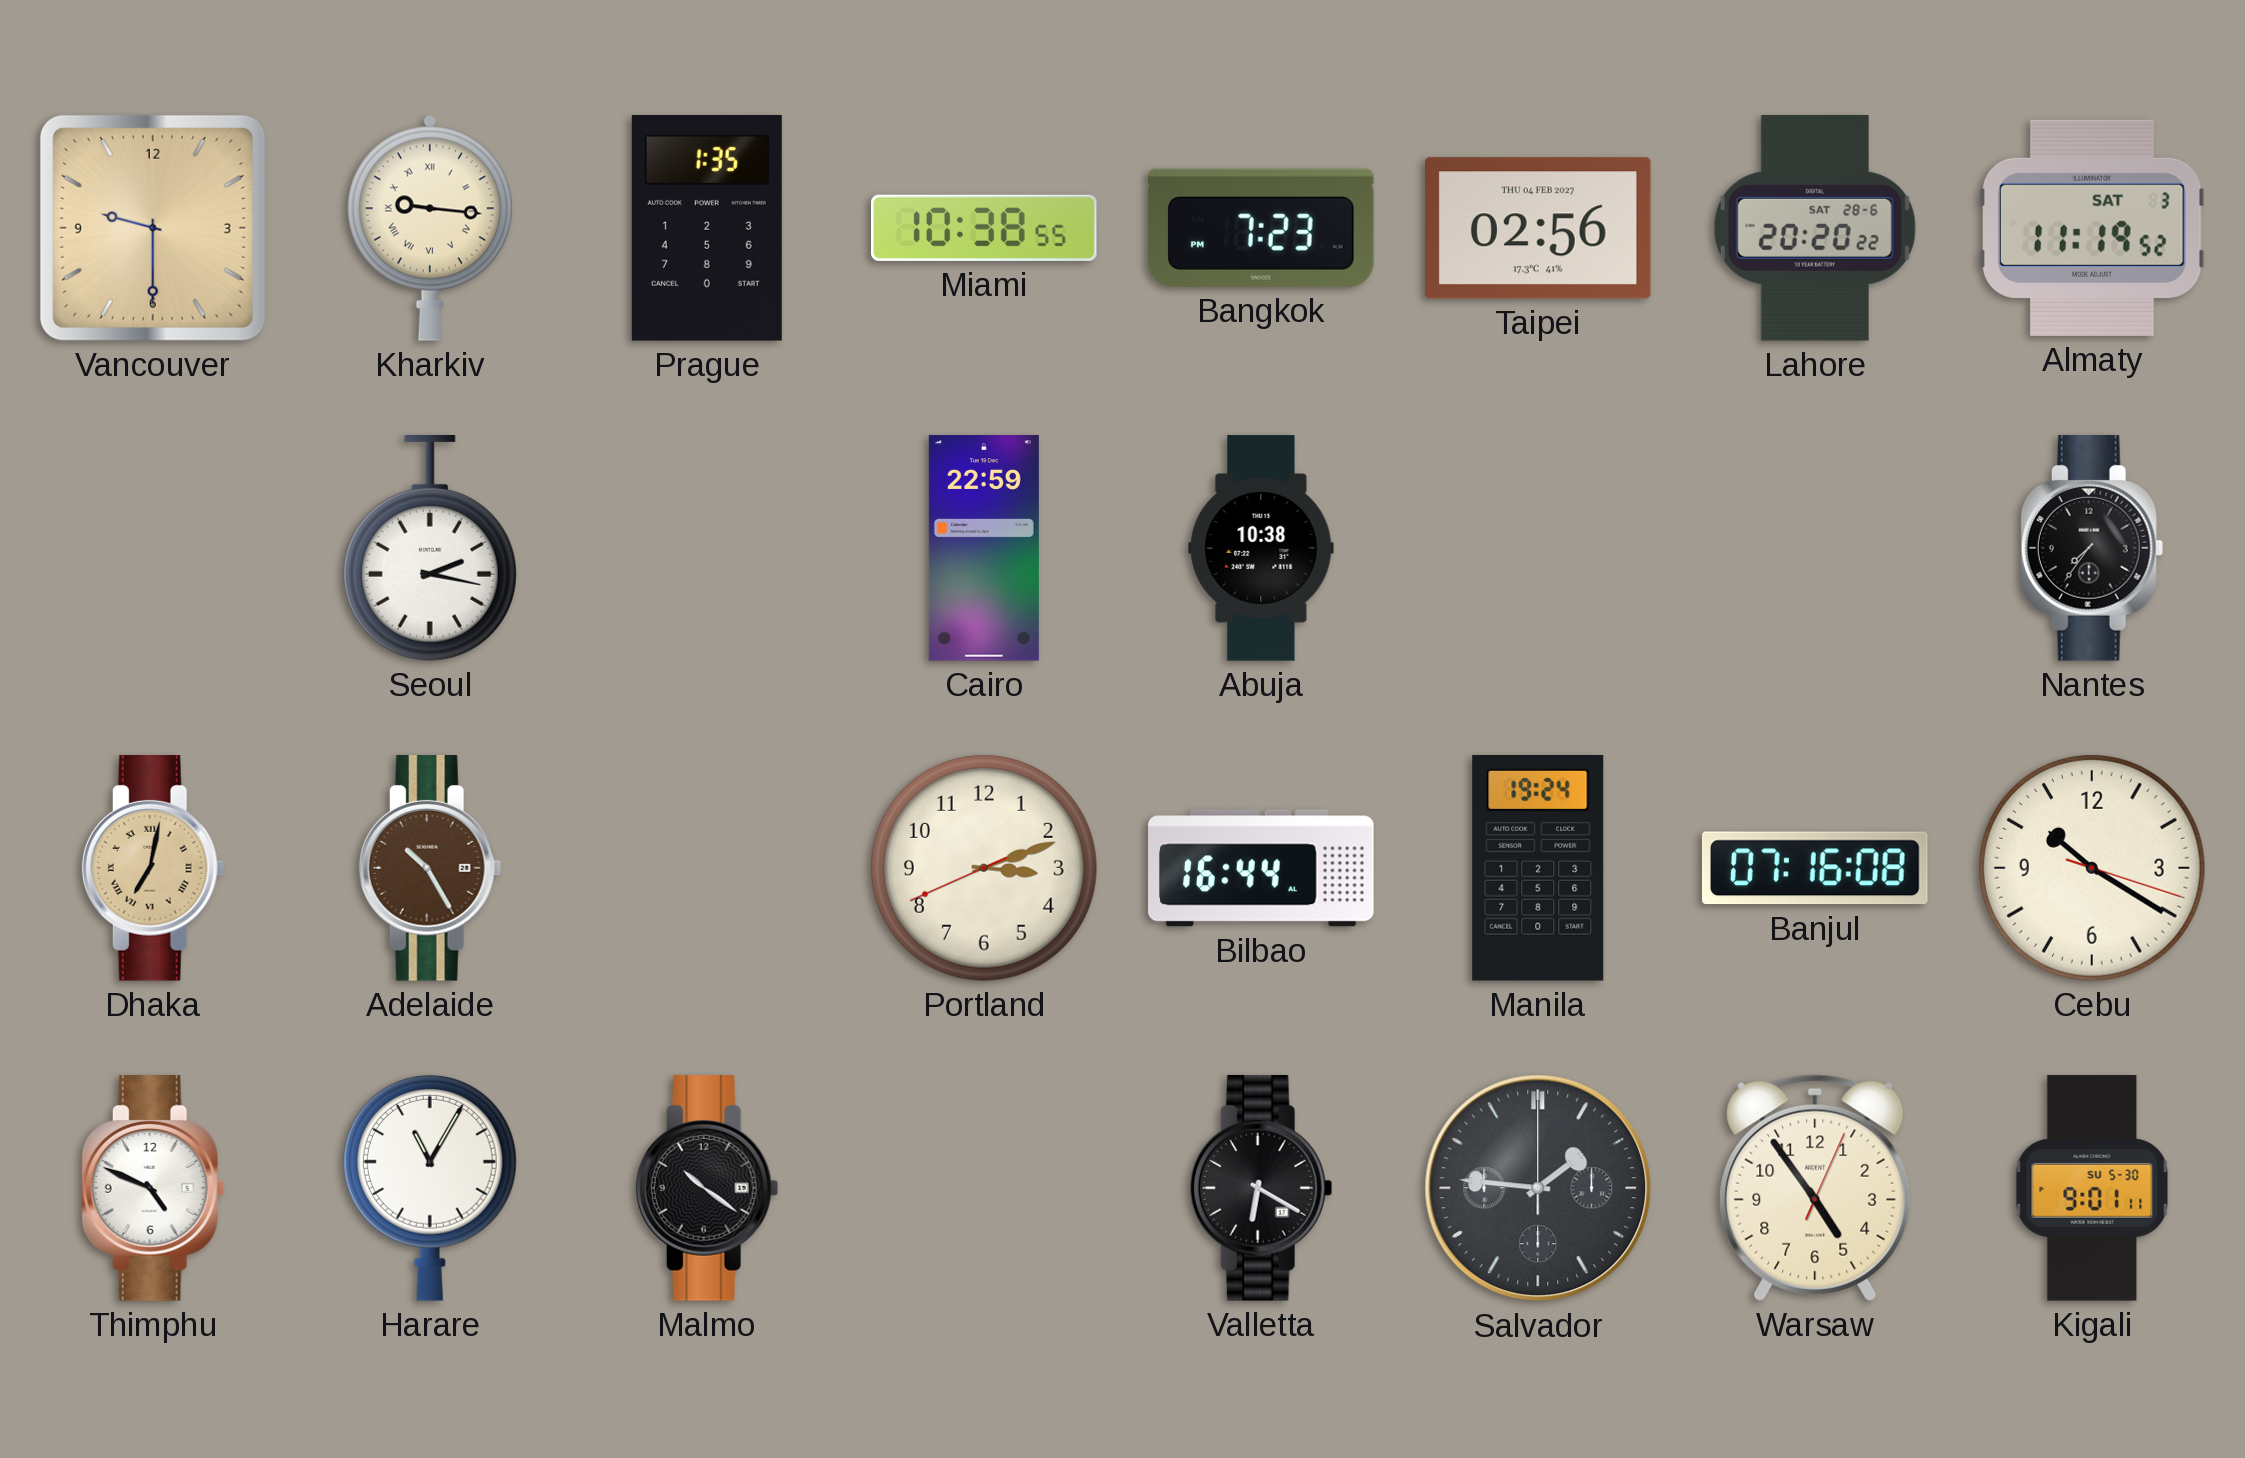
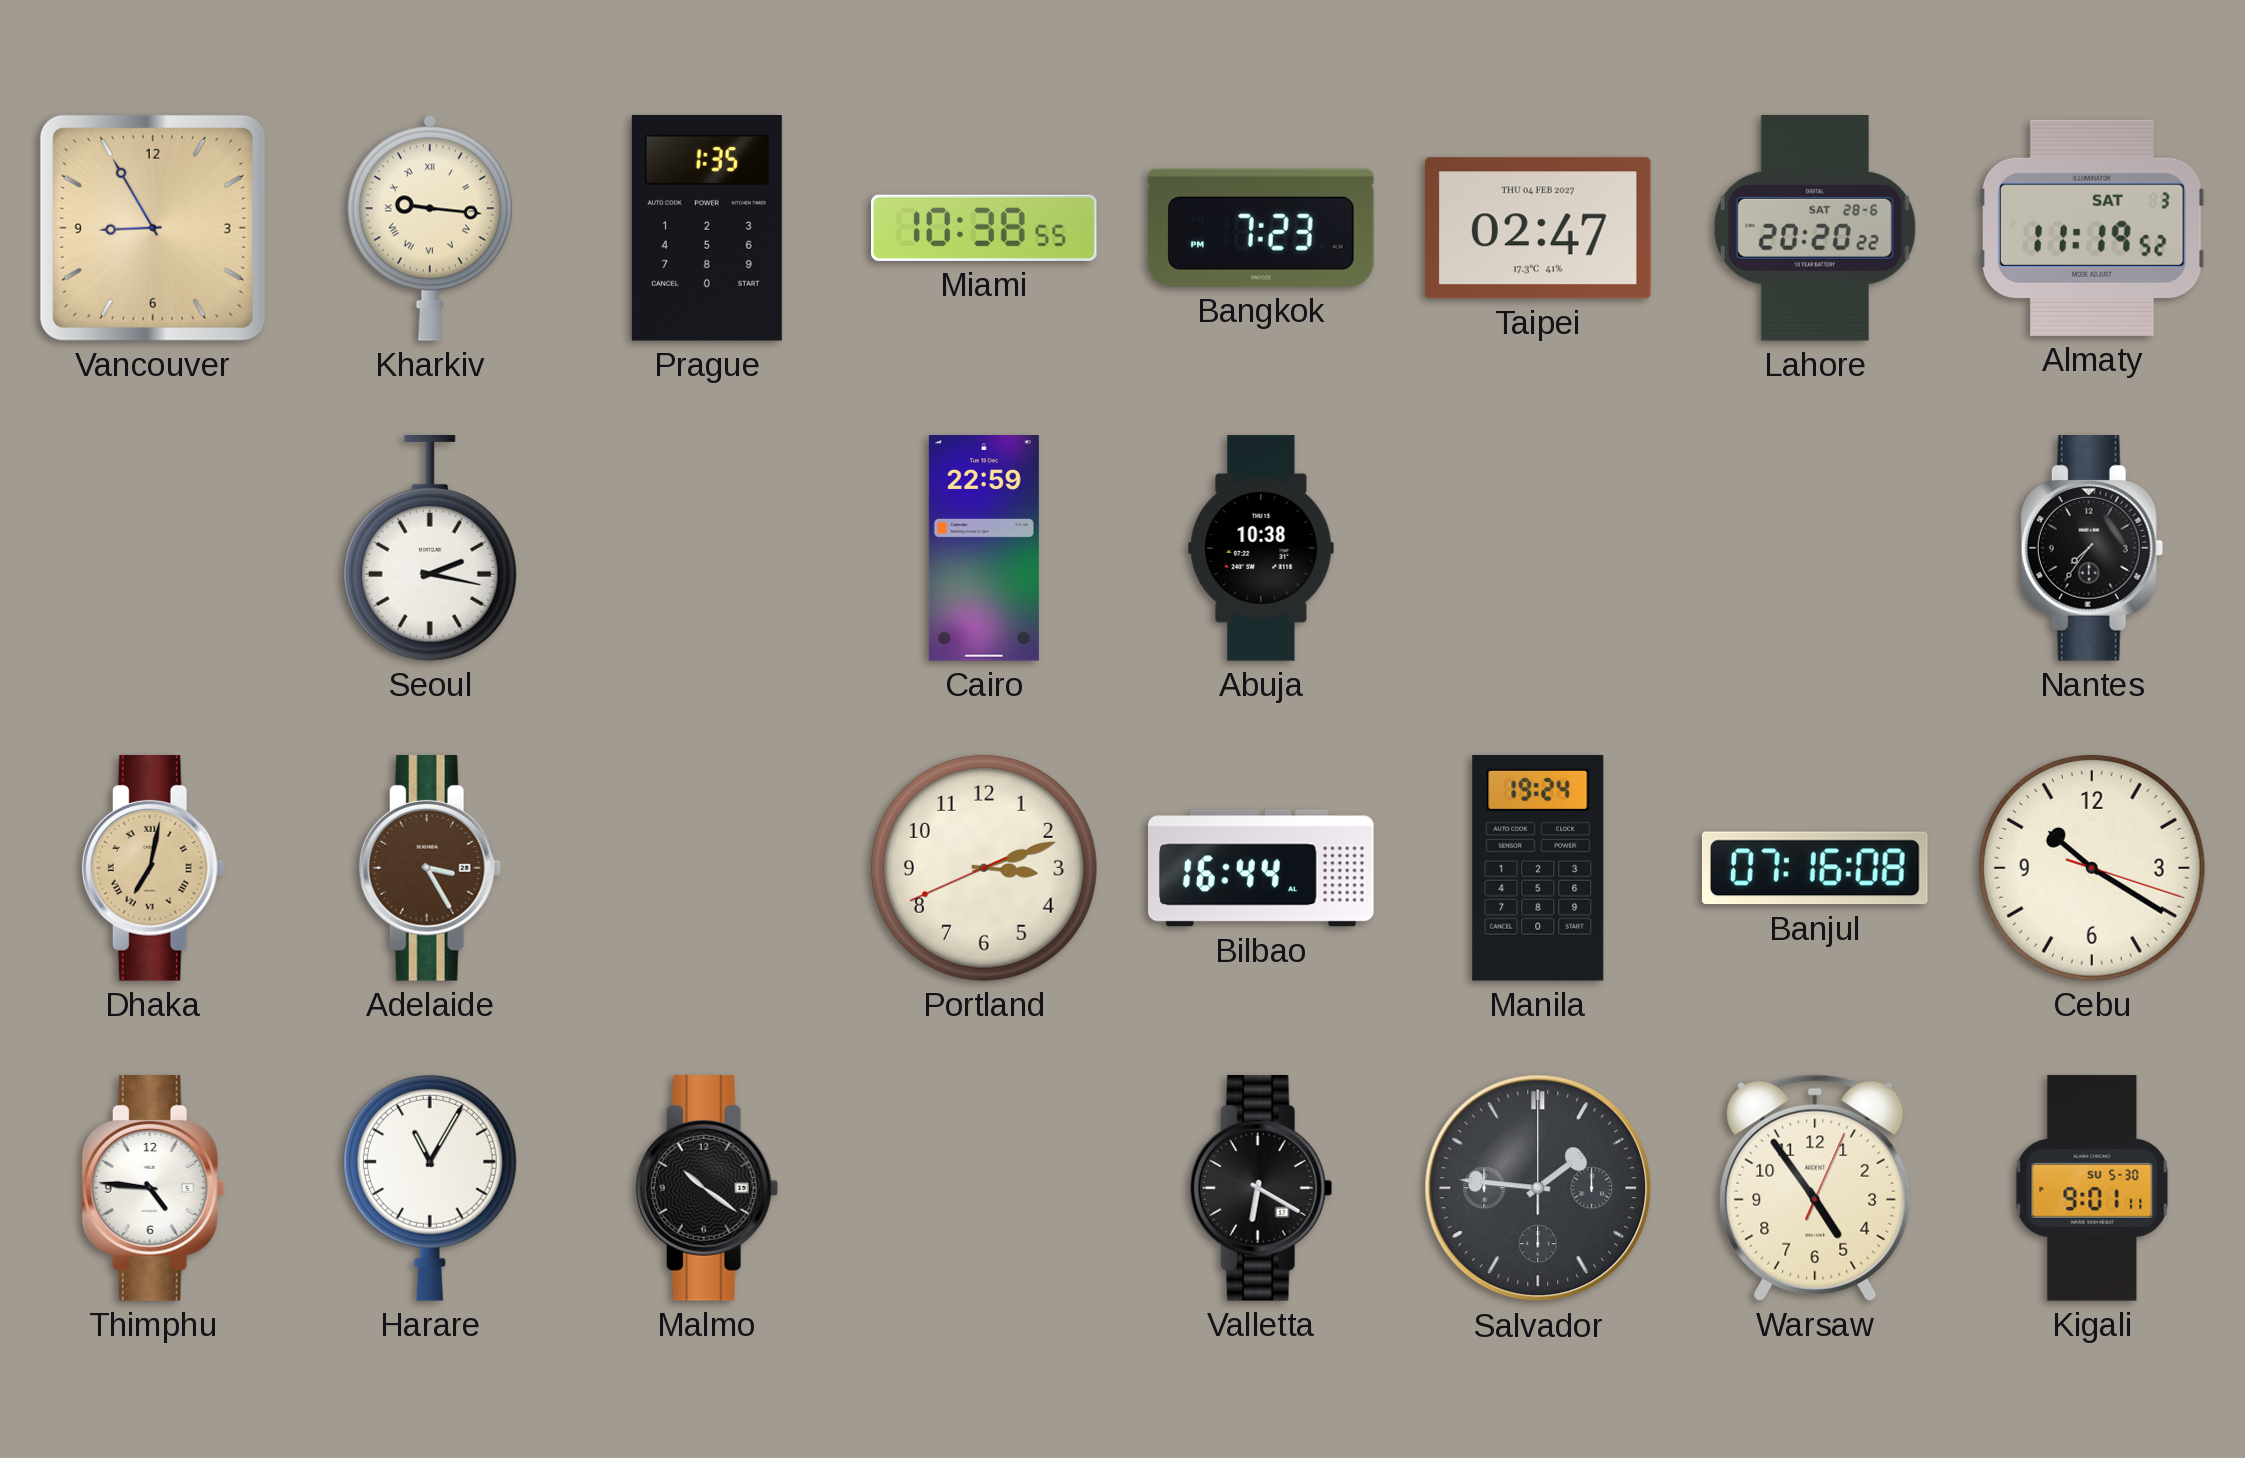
Vancouver: 9:30 -> 8:55 (153, 228)
Taipei: 02:56 -> 02:47 (1538, 228)
Adelaide: 10:25 -> 3:25 (430, 869)
Thimphu: 4:49 -> 4:46 (153, 1189)
